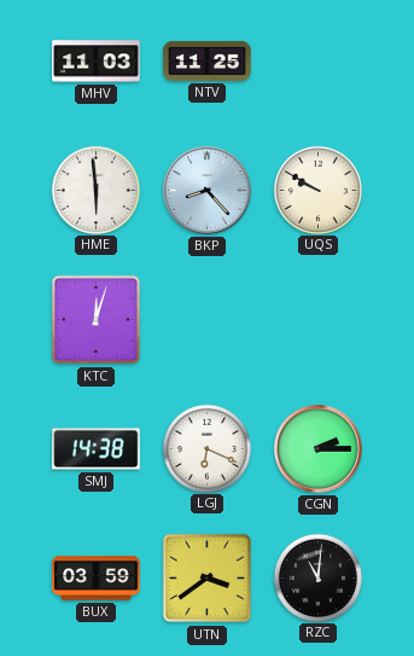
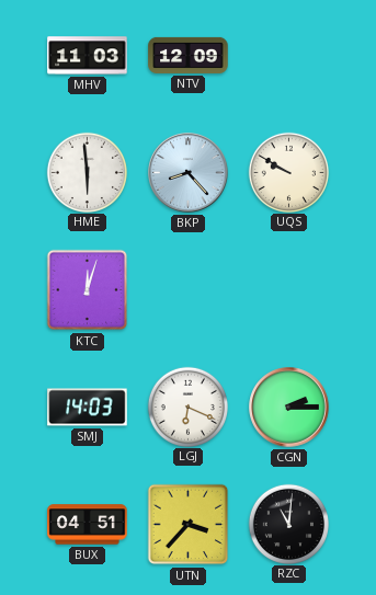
NTV: 11:25 -> 12:09 (189, 55)
SMJ: 14:38 -> 14:03 (88, 408)
BUX: 03:59 -> 04:51 (88, 525)
UTN: 3:39 -> 3:37 (189, 525)
